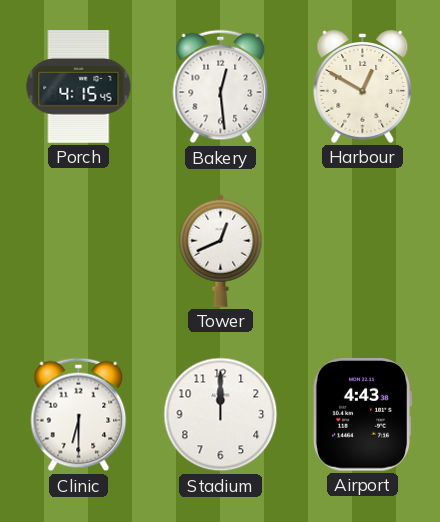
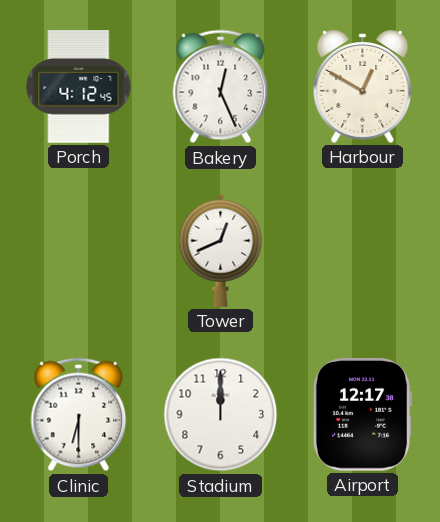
Porch: 4:15 -> 4:12 (79, 87)
Bakery: 12:29 -> 12:26 (221, 87)
Airport: 4:43 -> 12:17 (362, 415)
